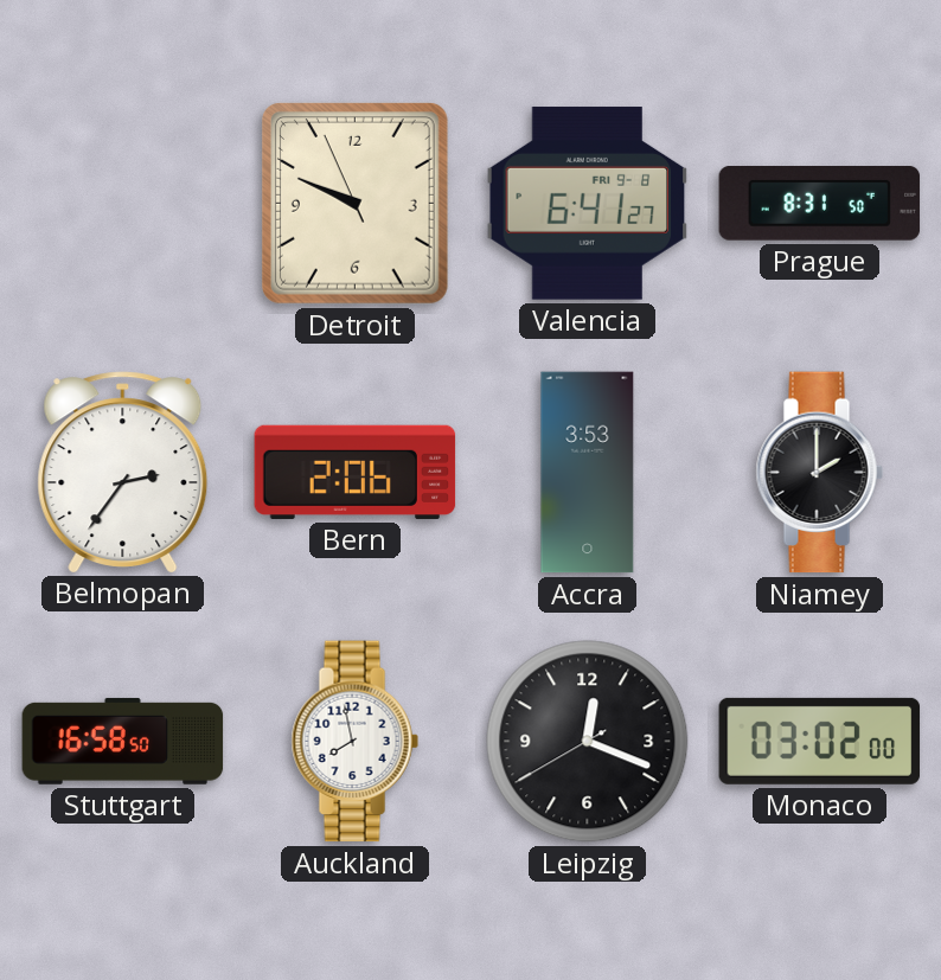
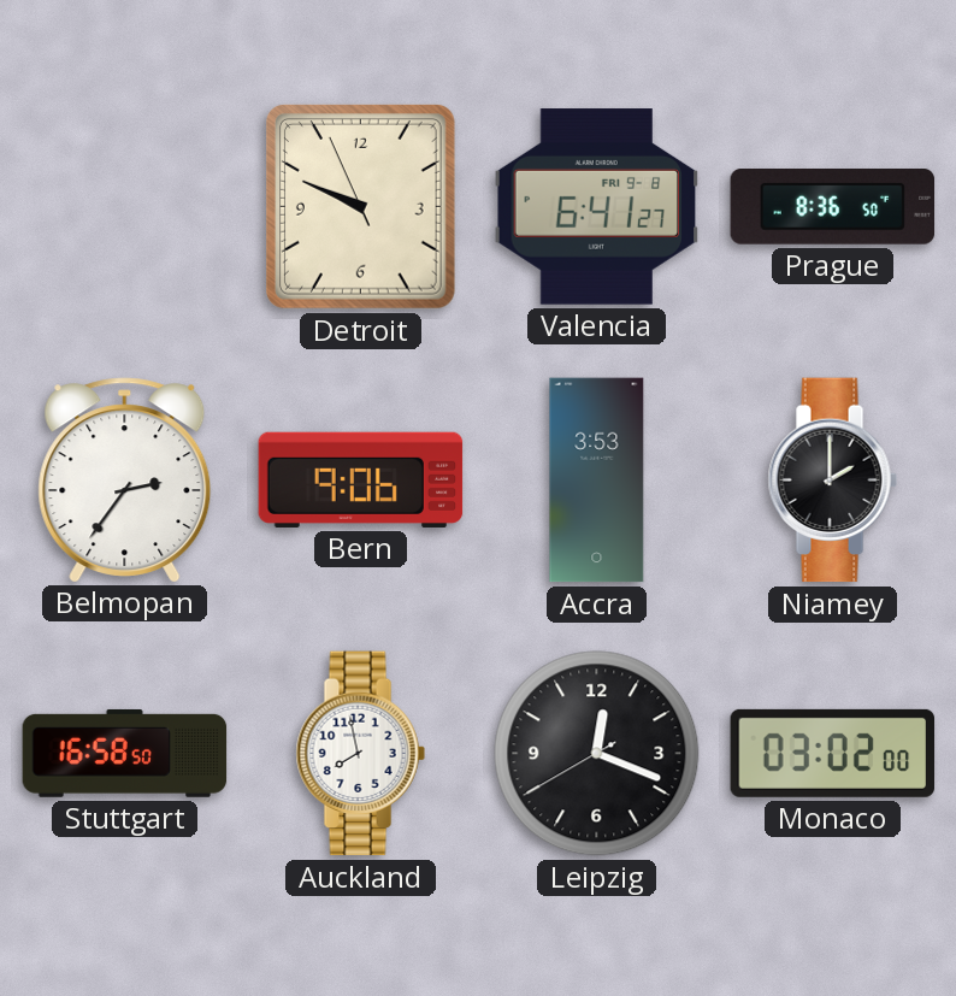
Prague: 8:31 -> 8:36 (833, 207)
Bern: 2:06 -> 9:06 (361, 479)
